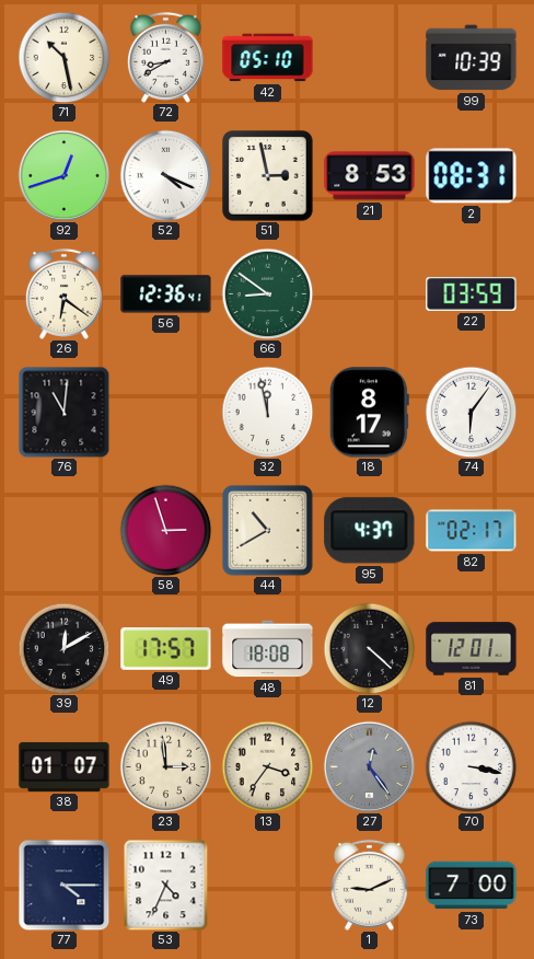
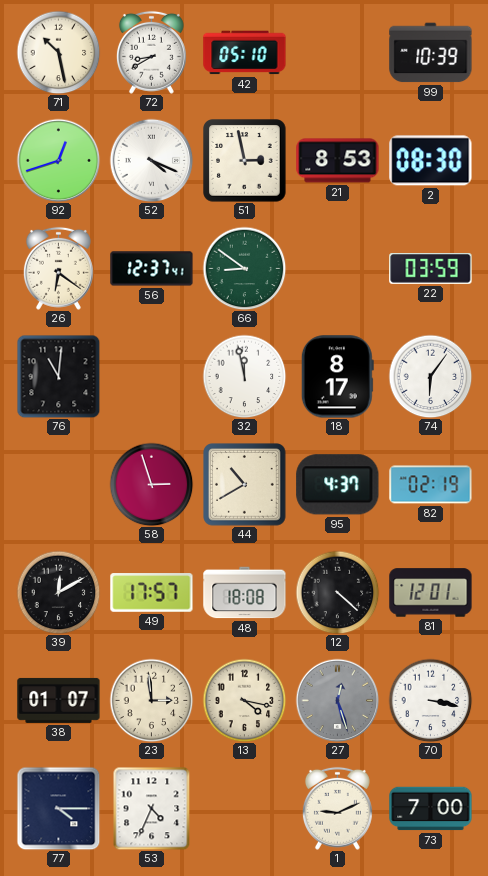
2: 08:31 -> 08:30 (431, 161)
56: 12:36 -> 12:37 (152, 269)
82: 02:17 -> 02:19 (431, 485)
13: 3:36 -> 4:17 (244, 700)
27: 12:24 -> 12:27 (337, 700)
